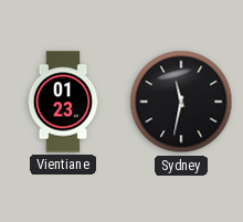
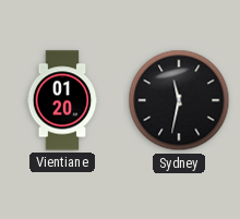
Vientiane: 01:23 -> 01:20 (62, 100)
